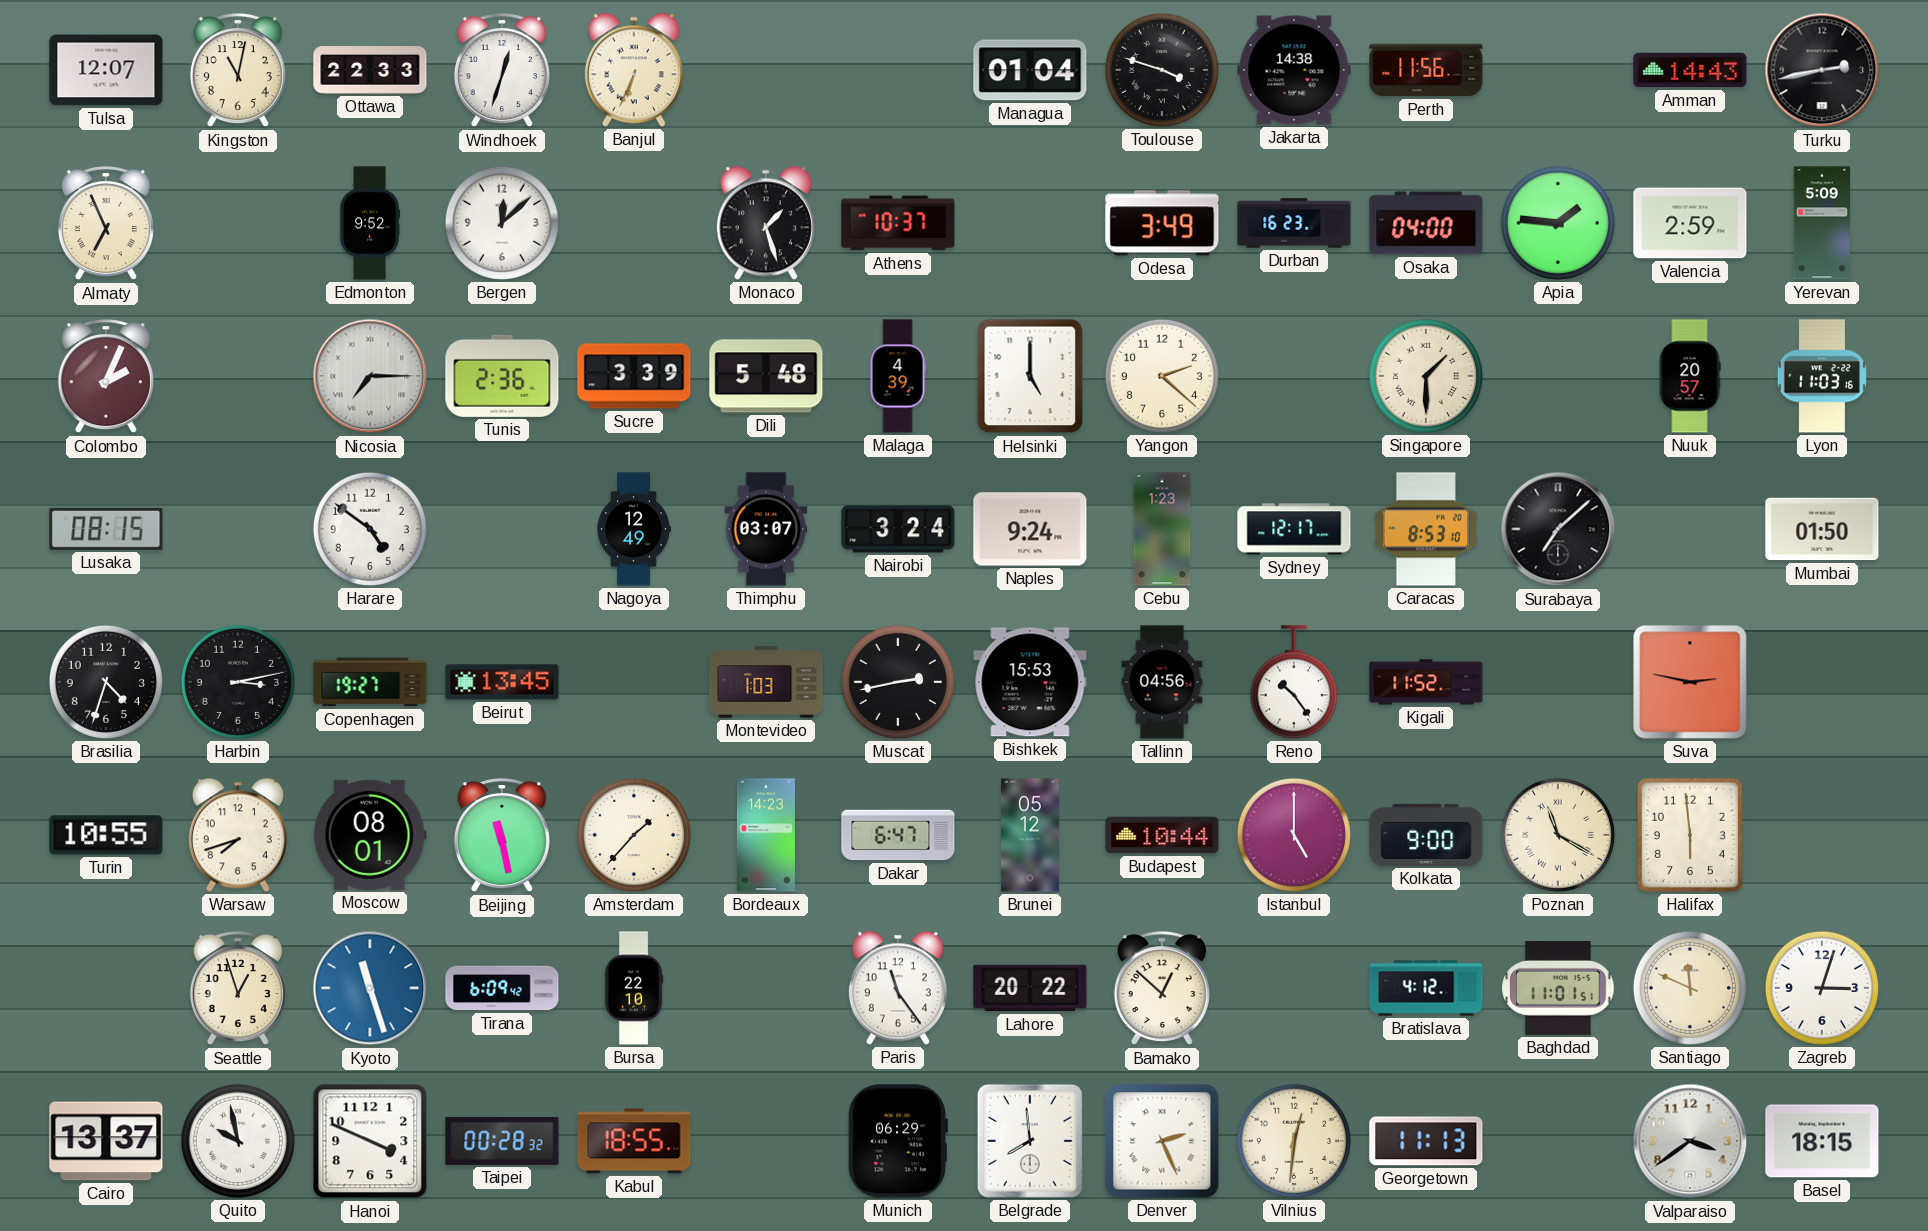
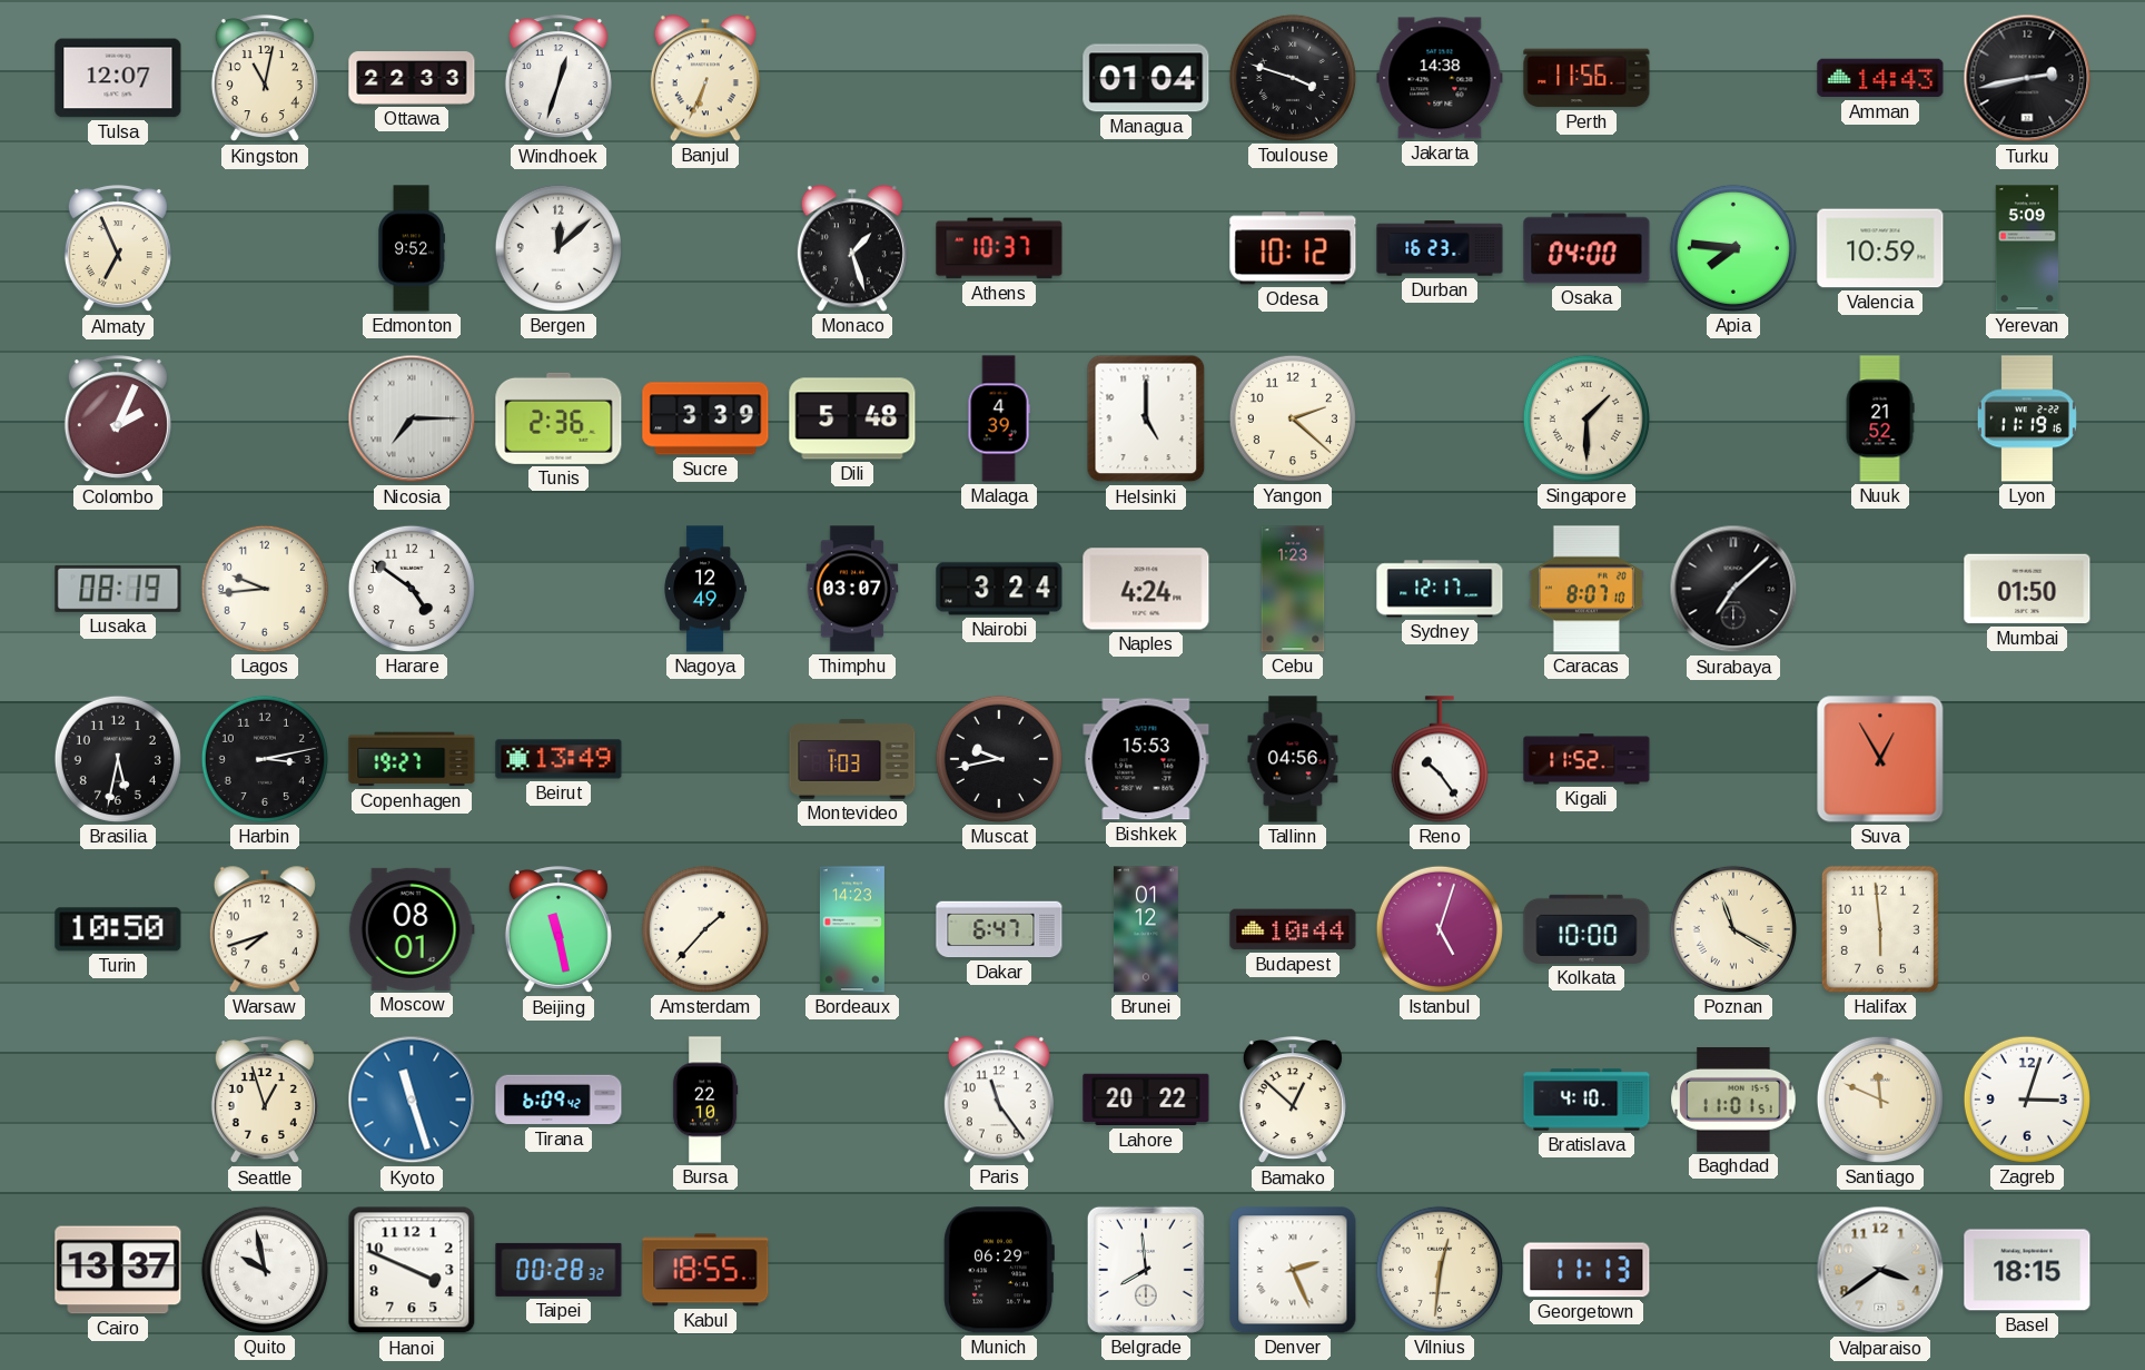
Odesa: 3:49 -> 10:12 (1293, 248)
Apia: 1:46 -> 7:46 (1733, 248)
Valencia: 2:59 -> 10:59 (1880, 248)
Nuuk: 20:57 -> 21:52 (1880, 418)
Lyon: 11:03 -> 11:19 (2027, 418)
Lusaka: 08:15 -> 08:19 (118, 589)
Lagos: none -> 9:44 (265, 589)
Naples: 9:24 -> 4:24 (1146, 589)
Caracas: 8:53 -> 8:07 (1586, 589)
Brasilia: 4:33 -> 5:32 (118, 759)
Beirut: 13:45 -> 13:49 (559, 759)
Muscat: 2:43 -> 9:43 (999, 759)
Suva: 2:47 -> 12:55 (1880, 759)
Turin: 10:55 -> 10:50 (118, 929)
Brunei: 05:12 -> 01:12 (1146, 929)
Istanbul: 5:00 -> 5:03 (1440, 929)
Kolkata: 9:00 -> 10:00 (1586, 929)
Bratislava: 4:12 -> 4:10 (1586, 1100)
